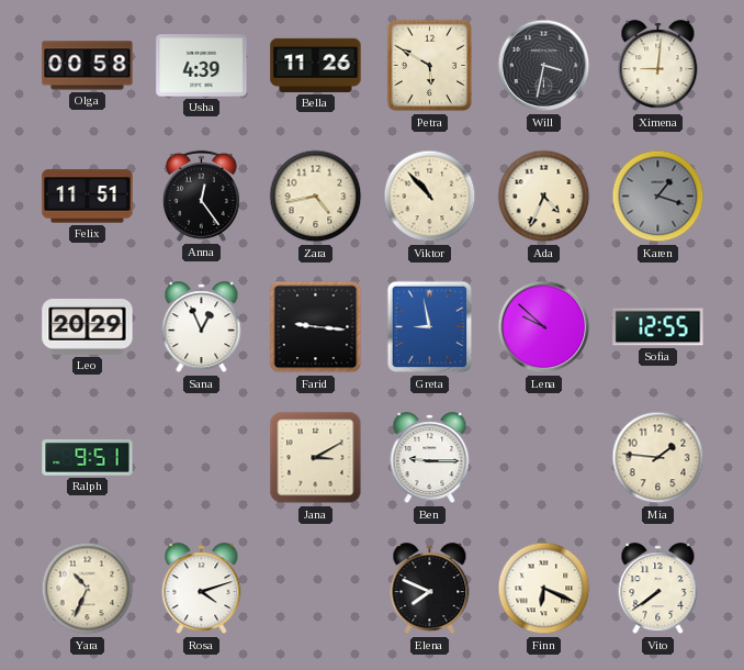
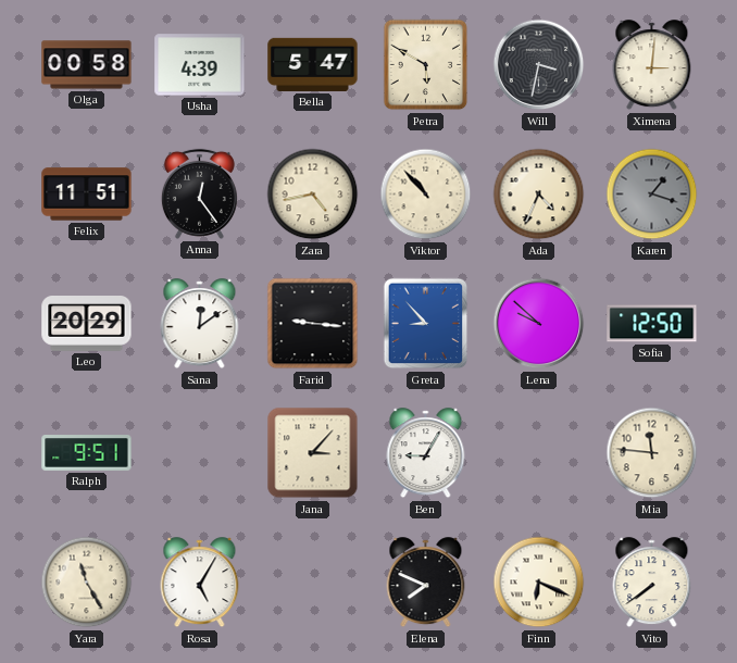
Bella: 11:26 -> 5:47 (313, 64)
Ximena: 9:01 -> 3:01 (652, 65)
Sana: 12:56 -> 12:09 (200, 324)
Greta: 8:58 -> 8:53 (426, 324)
Sofia: 12:55 -> 12:50 (652, 324)
Jana: 3:10 -> 3:07 (313, 453)
Ben: 9:15 -> 9:05 (426, 453)
Mia: 1:46 -> 11:46 (652, 453)
Yara: 10:34 -> 11:25 (87, 583)
Rosa: 4:12 -> 5:05 (200, 583)
